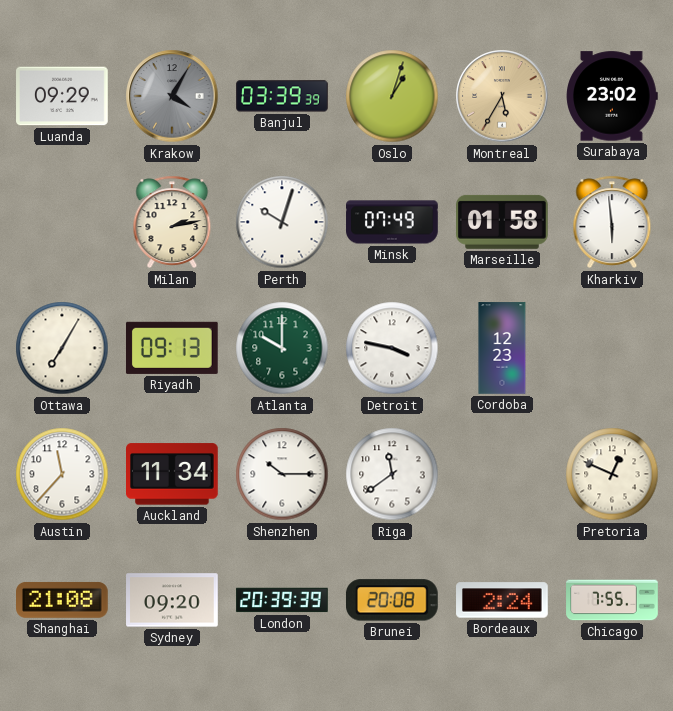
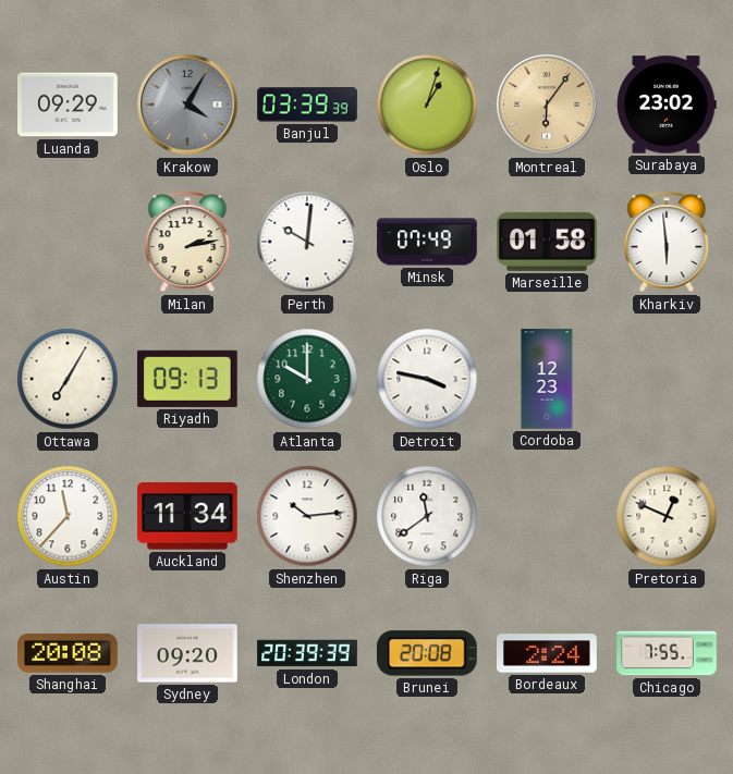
Montreal: 5:35 -> 6:06 (547, 105)
Perth: 10:03 -> 10:01 (307, 242)
Shenzhen: 10:15 -> 10:14 (307, 516)
Shanghai: 21:08 -> 20:08 (69, 653)
